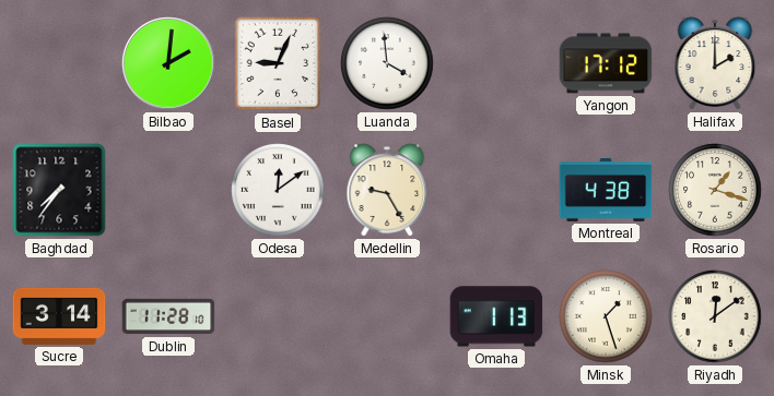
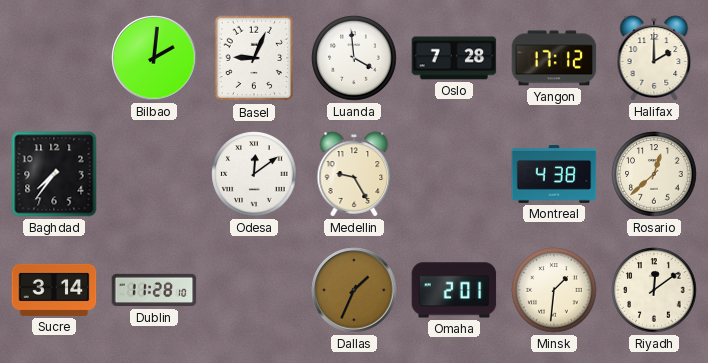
Oslo: none -> 7:28 (454, 58)
Rosario: 1:18 -> 12:38 (654, 174)
Dallas: none -> 1:34 (354, 290)
Omaha: 1:13 -> 2:01 (454, 290)
Minsk: 1:27 -> 1:31 (554, 290)
